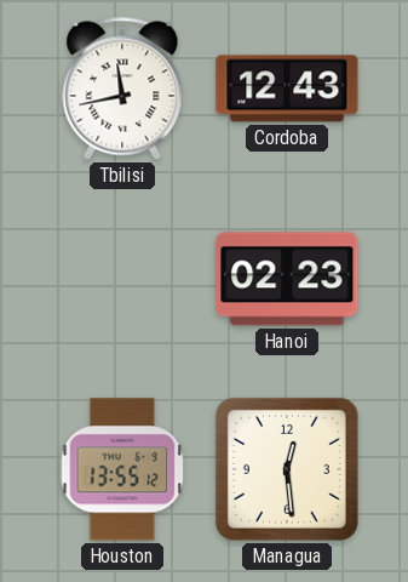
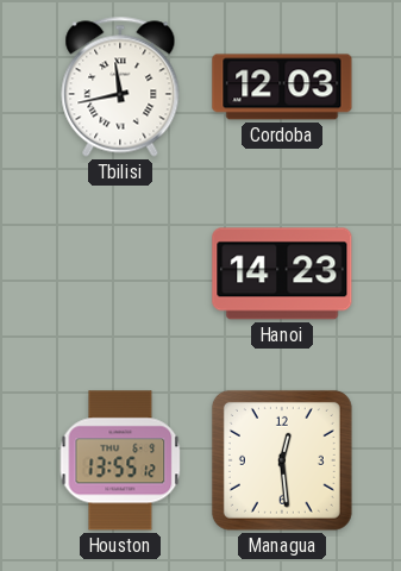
Cordoba: 12:43 -> 12:03 (282, 87)
Hanoi: 02:23 -> 14:23 (282, 274)
